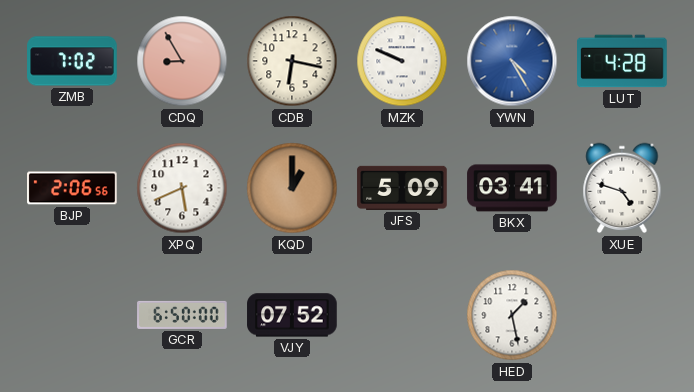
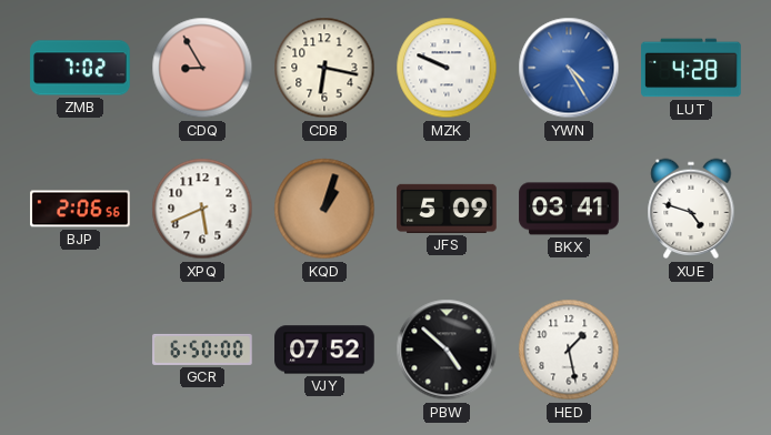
KQD: 1:00 -> 1:03 (324, 209)
PBW: none -> 4:52 (447, 350)
